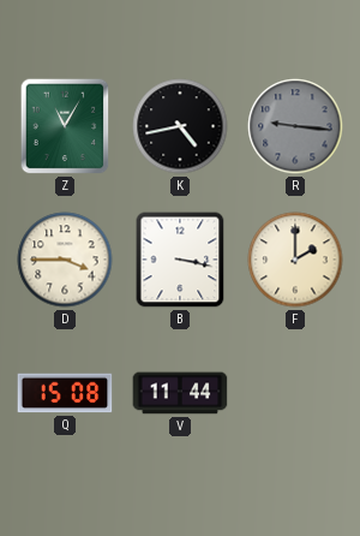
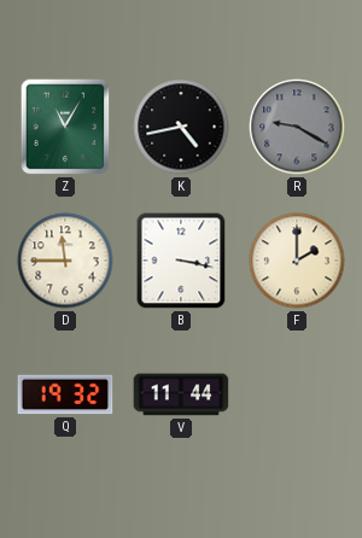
R: 9:16 -> 9:20 (297, 127)
D: 3:45 -> 11:45 (65, 261)
Q: 15:08 -> 19:32 (65, 394)
